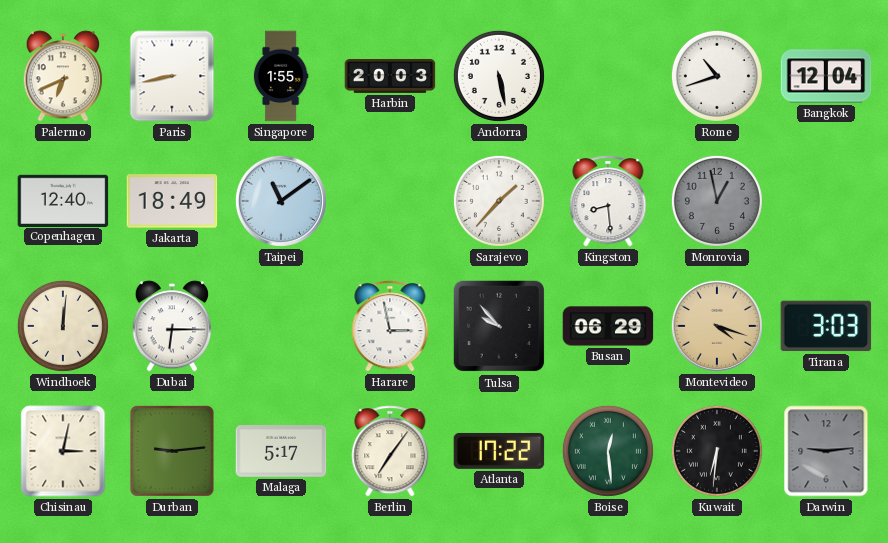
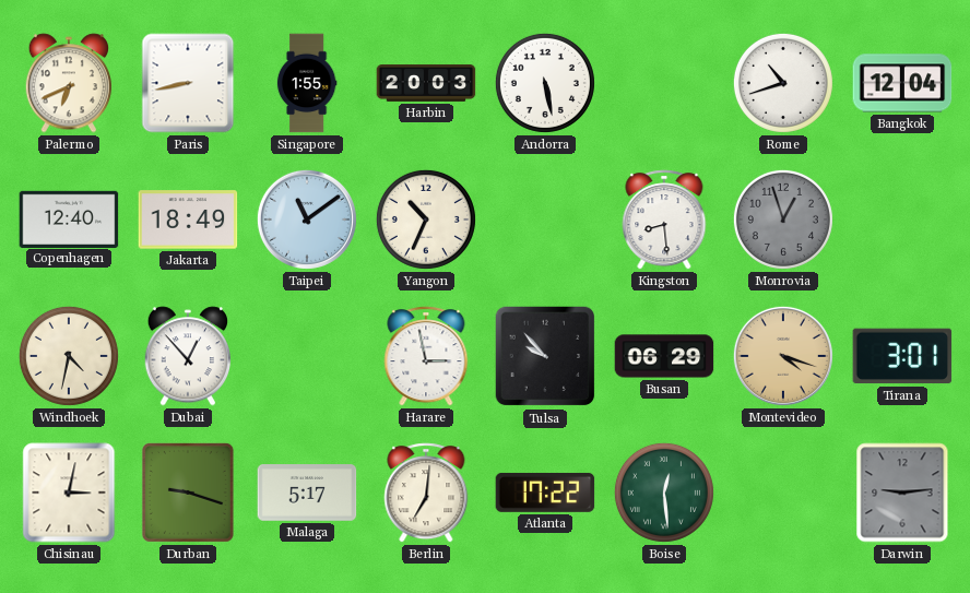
Yangon: none -> 10:34 (426, 220)
Sarajevo: 1:37 -> none (499, 201)
Monrovia: 12:58 -> 12:57 (783, 220)
Windhoek: 12:01 -> 4:32 (69, 356)
Dubai: 6:15 -> 12:53 (187, 356)
Tirana: 3:03 -> 3:01 (902, 356)
Durban: 9:14 -> 9:18 (188, 493)
Berlin: 7:06 -> 7:01 (426, 493)
Kuwait: 6:31 -> none (717, 451)
